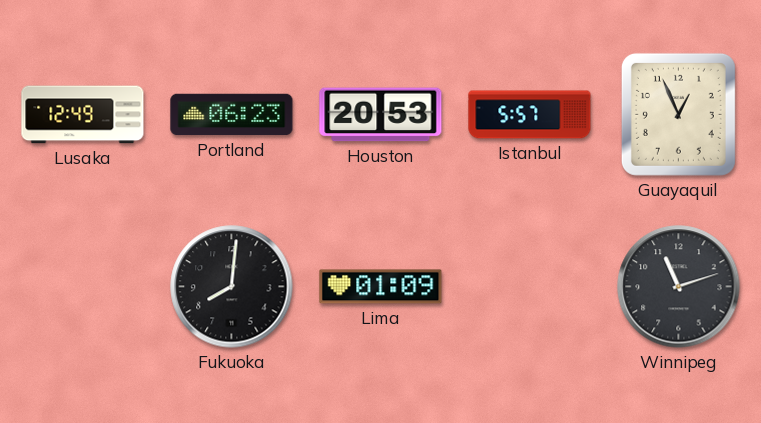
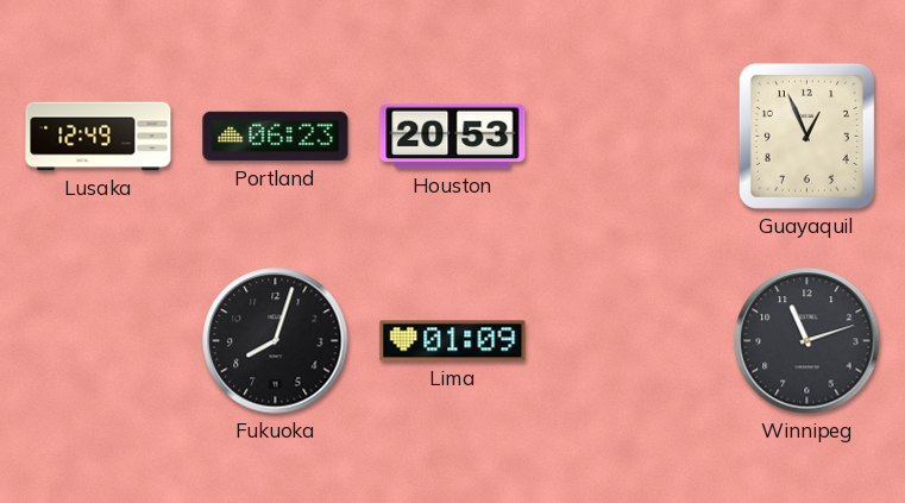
Istanbul: 5:57 -> none (530, 115)
Fukuoka: 8:01 -> 8:03 (276, 341)
